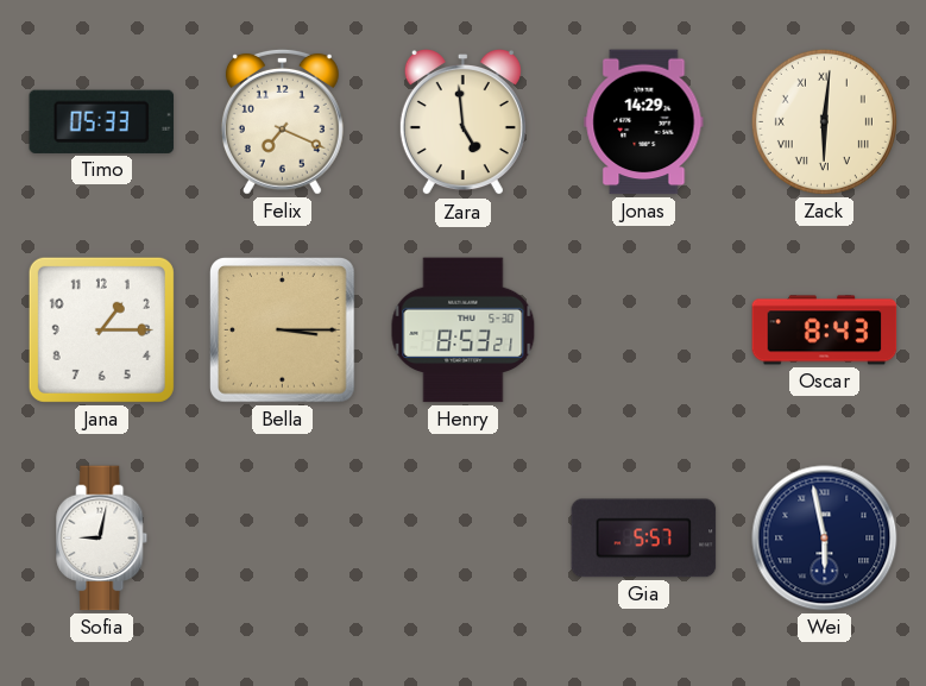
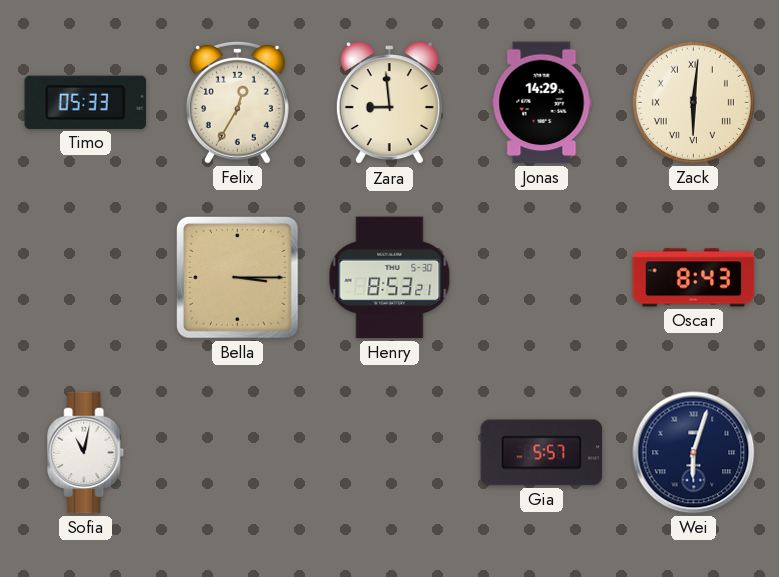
Felix: 7:19 -> 12:35 (237, 102)
Zara: 4:59 -> 8:59 (389, 104)
Jana: 1:15 -> none (101, 329)
Sofia: 9:02 -> 11:02 (86, 453)
Wei: 5:58 -> 6:03 (694, 453)
